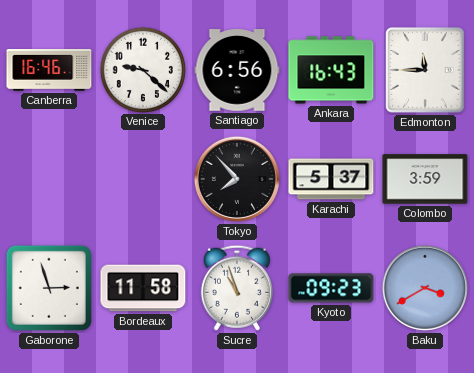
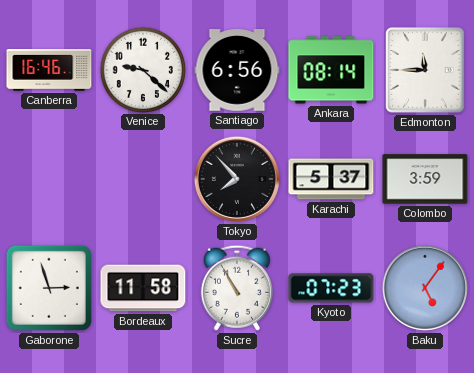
Ankara: 16:43 -> 08:14 (331, 70)
Sucre: 10:57 -> 10:55 (237, 288)
Kyoto: 09:23 -> 07:23 (331, 288)
Baku: 3:40 -> 5:06 (425, 288)
